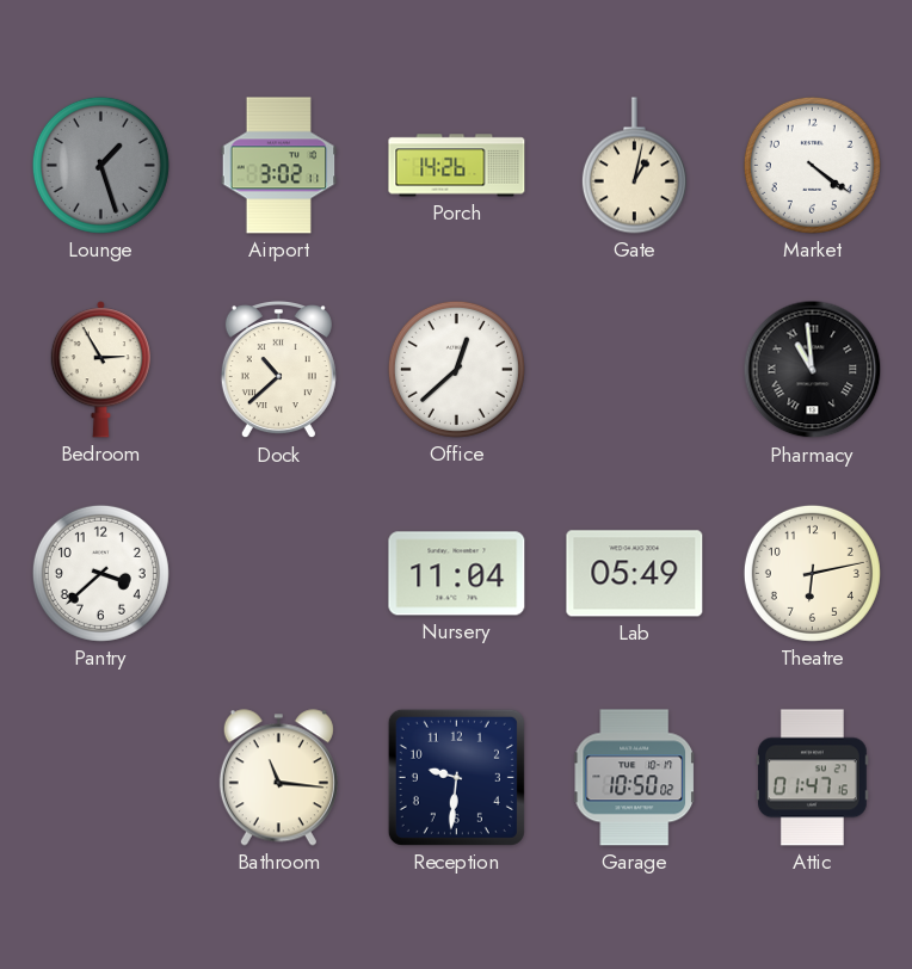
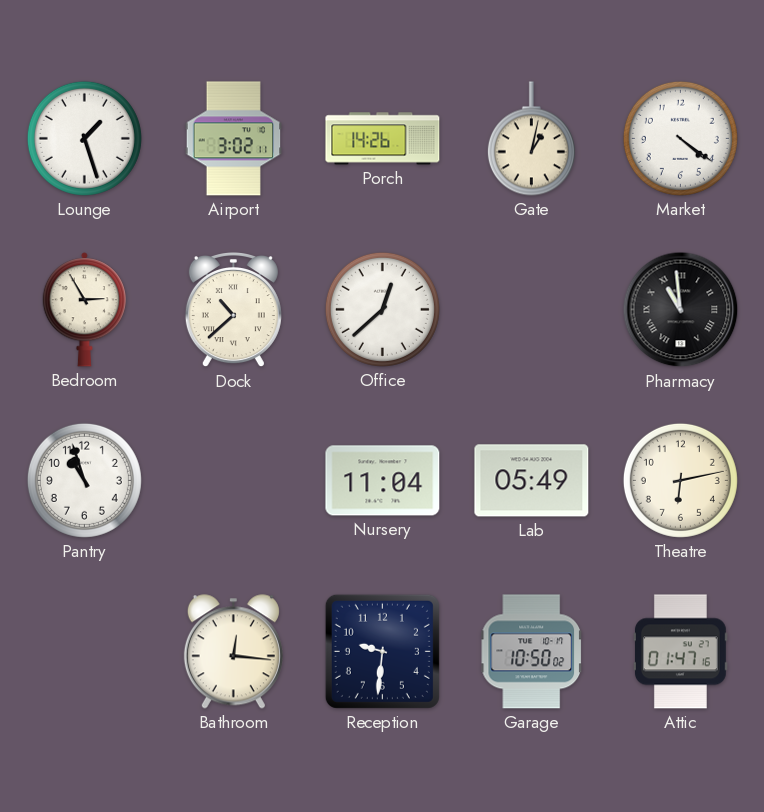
Lounge dial: grey -> white (84, 138)
Pantry: 3:38 -> 10:57 (84, 480)
Bathroom: 11:16 -> 12:16 (233, 652)
